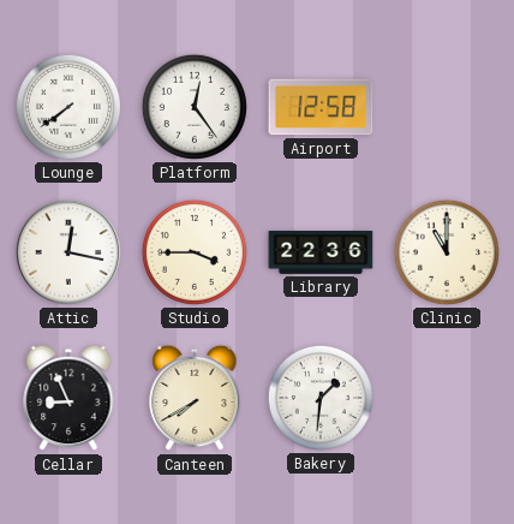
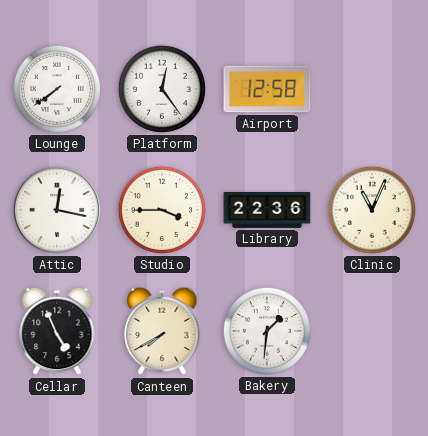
Clinic: 11:00 -> 11:04 (372, 210)
Cellar: 8:56 -> 4:56 (57, 331)
